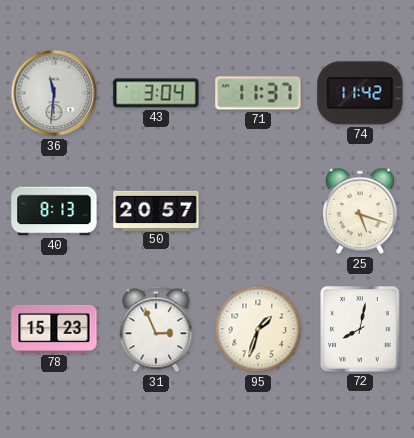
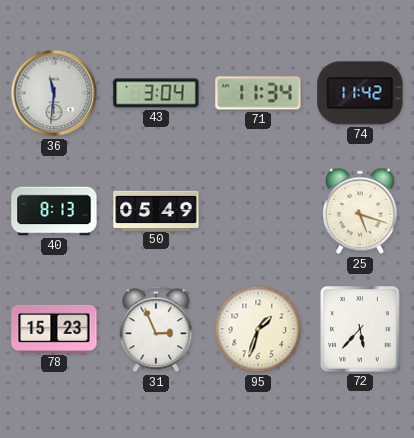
71: 11:37 -> 11:34 (258, 93)
50: 20:57 -> 05:49 (156, 210)
72: 8:02 -> 5:37 (360, 329)
